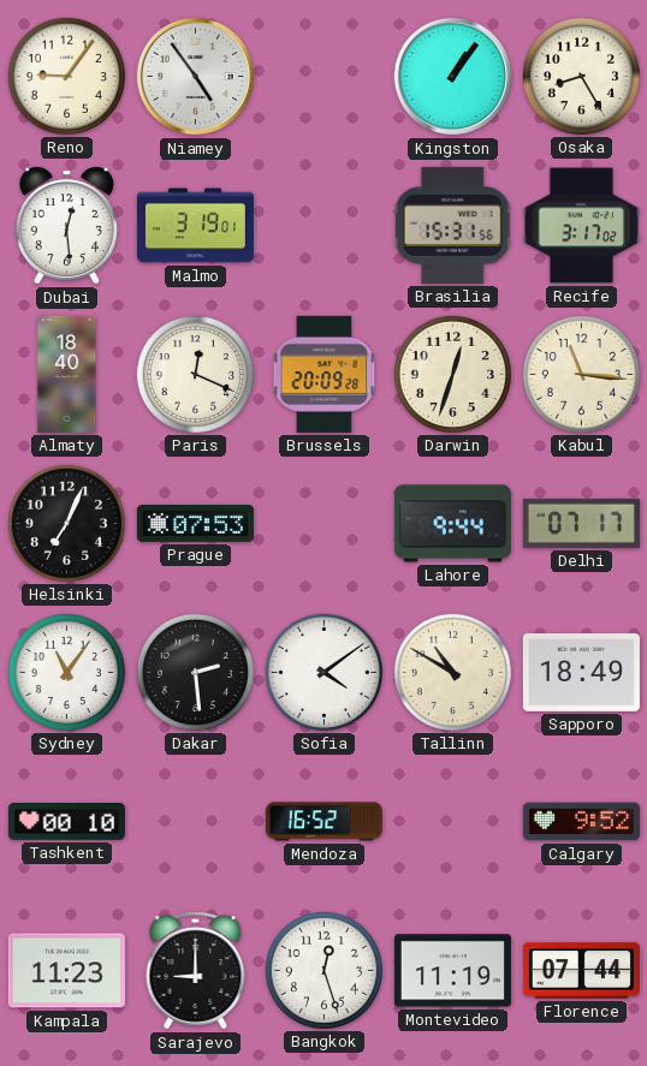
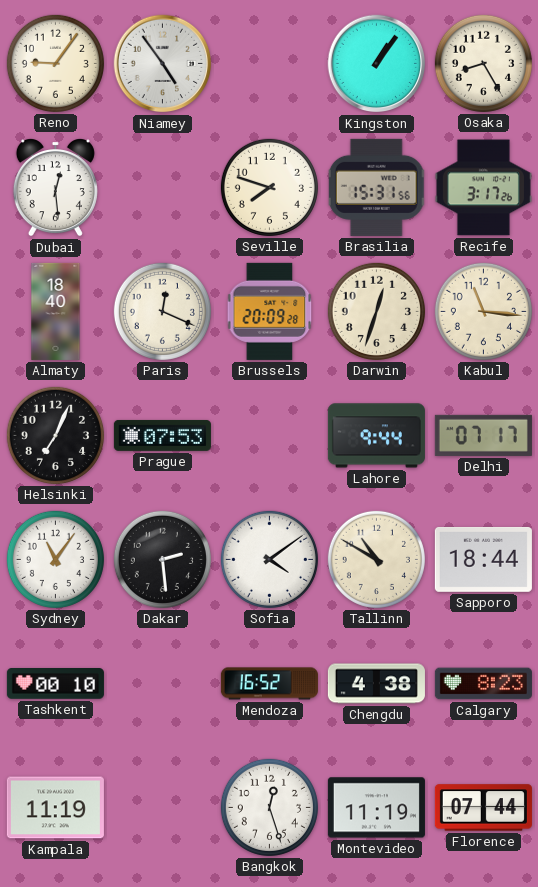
Malmo: 3:19 -> none (195, 226)
Seville: none -> 7:48 (269, 187)
Recife: 3:17:02 -> 3:17:26 (483, 188)
Sapporo: 18:49 -> 18:44 (483, 559)
Chengdu: none -> 4:38 (376, 684)
Calgary: 9:52 -> 8:23 (483, 684)
Kampala: 11:23 -> 11:19 (55, 808)
Sarajevo: 9:00 -> none (196, 971)
